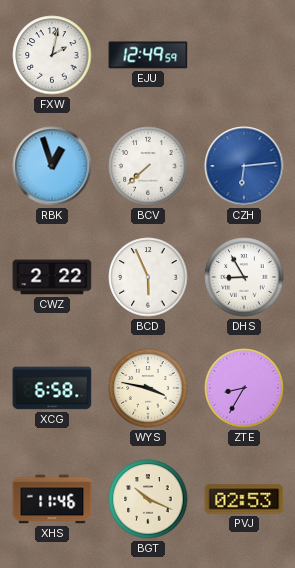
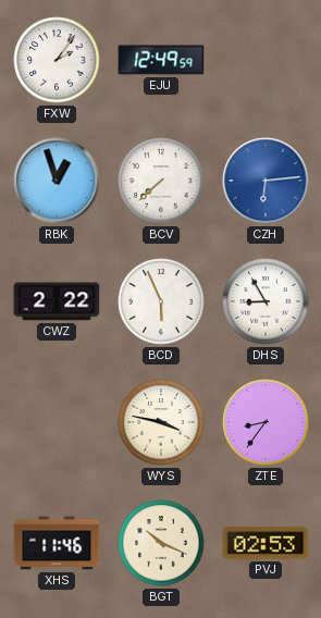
FXW: 2:02 -> 2:06 (57, 60)
XCG: 6:58 -> none (52, 388)
ZTE: 8:35 -> 8:36 (266, 422)
